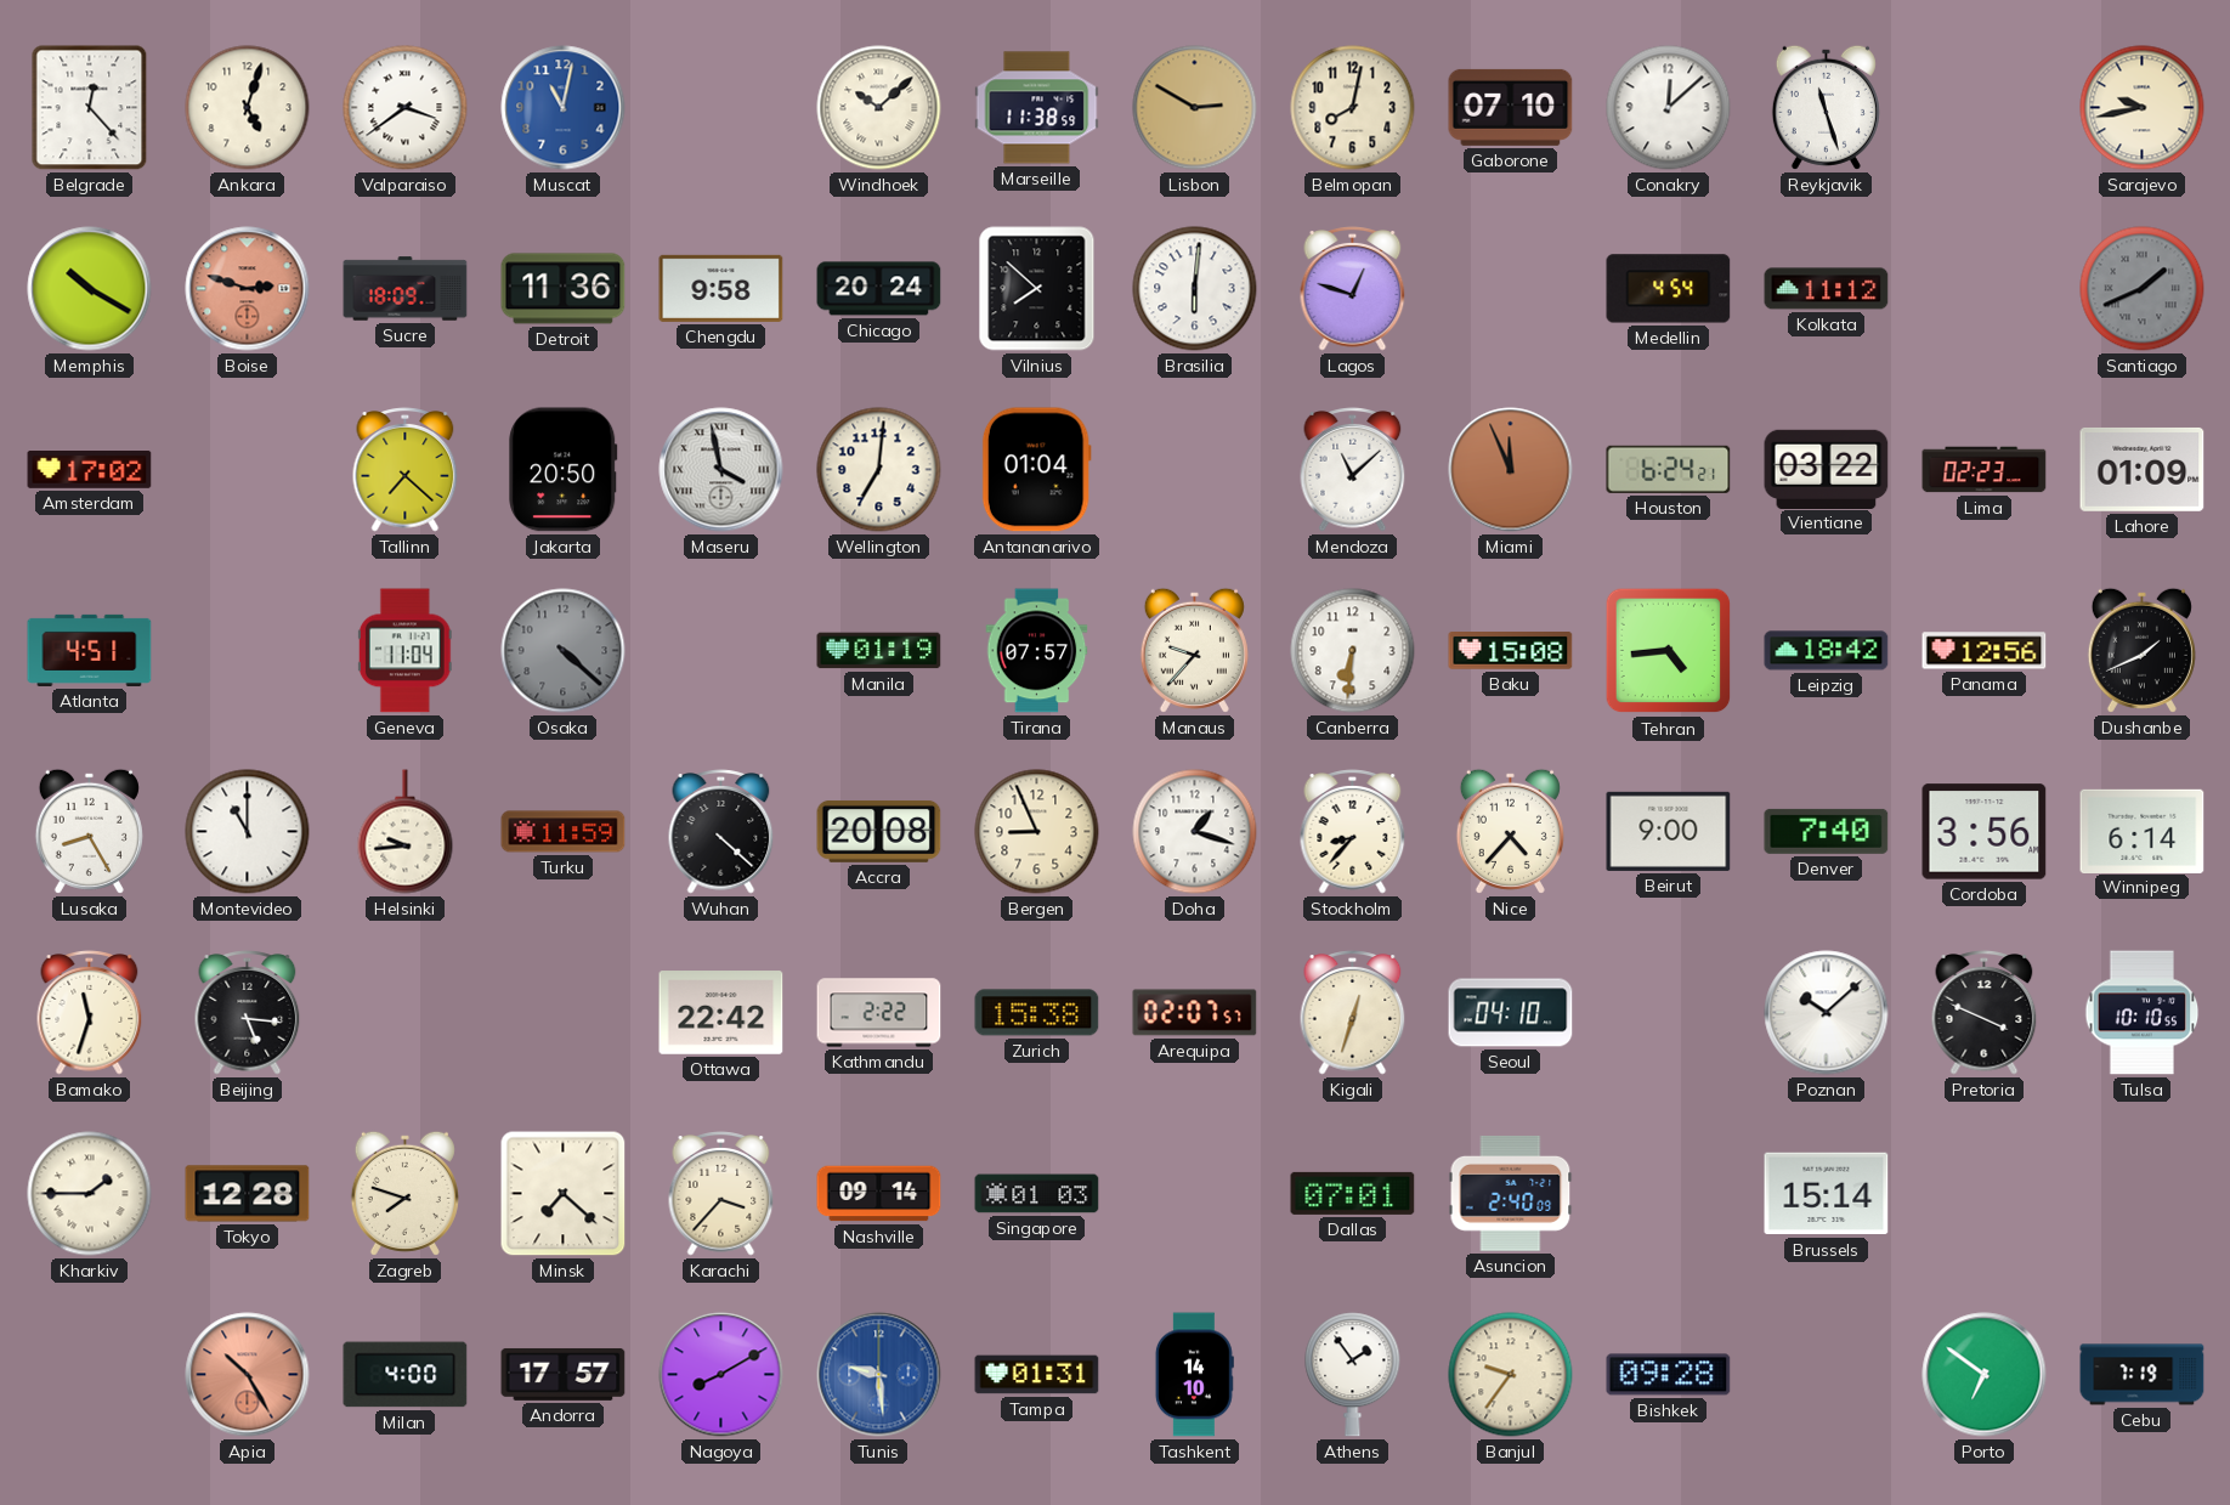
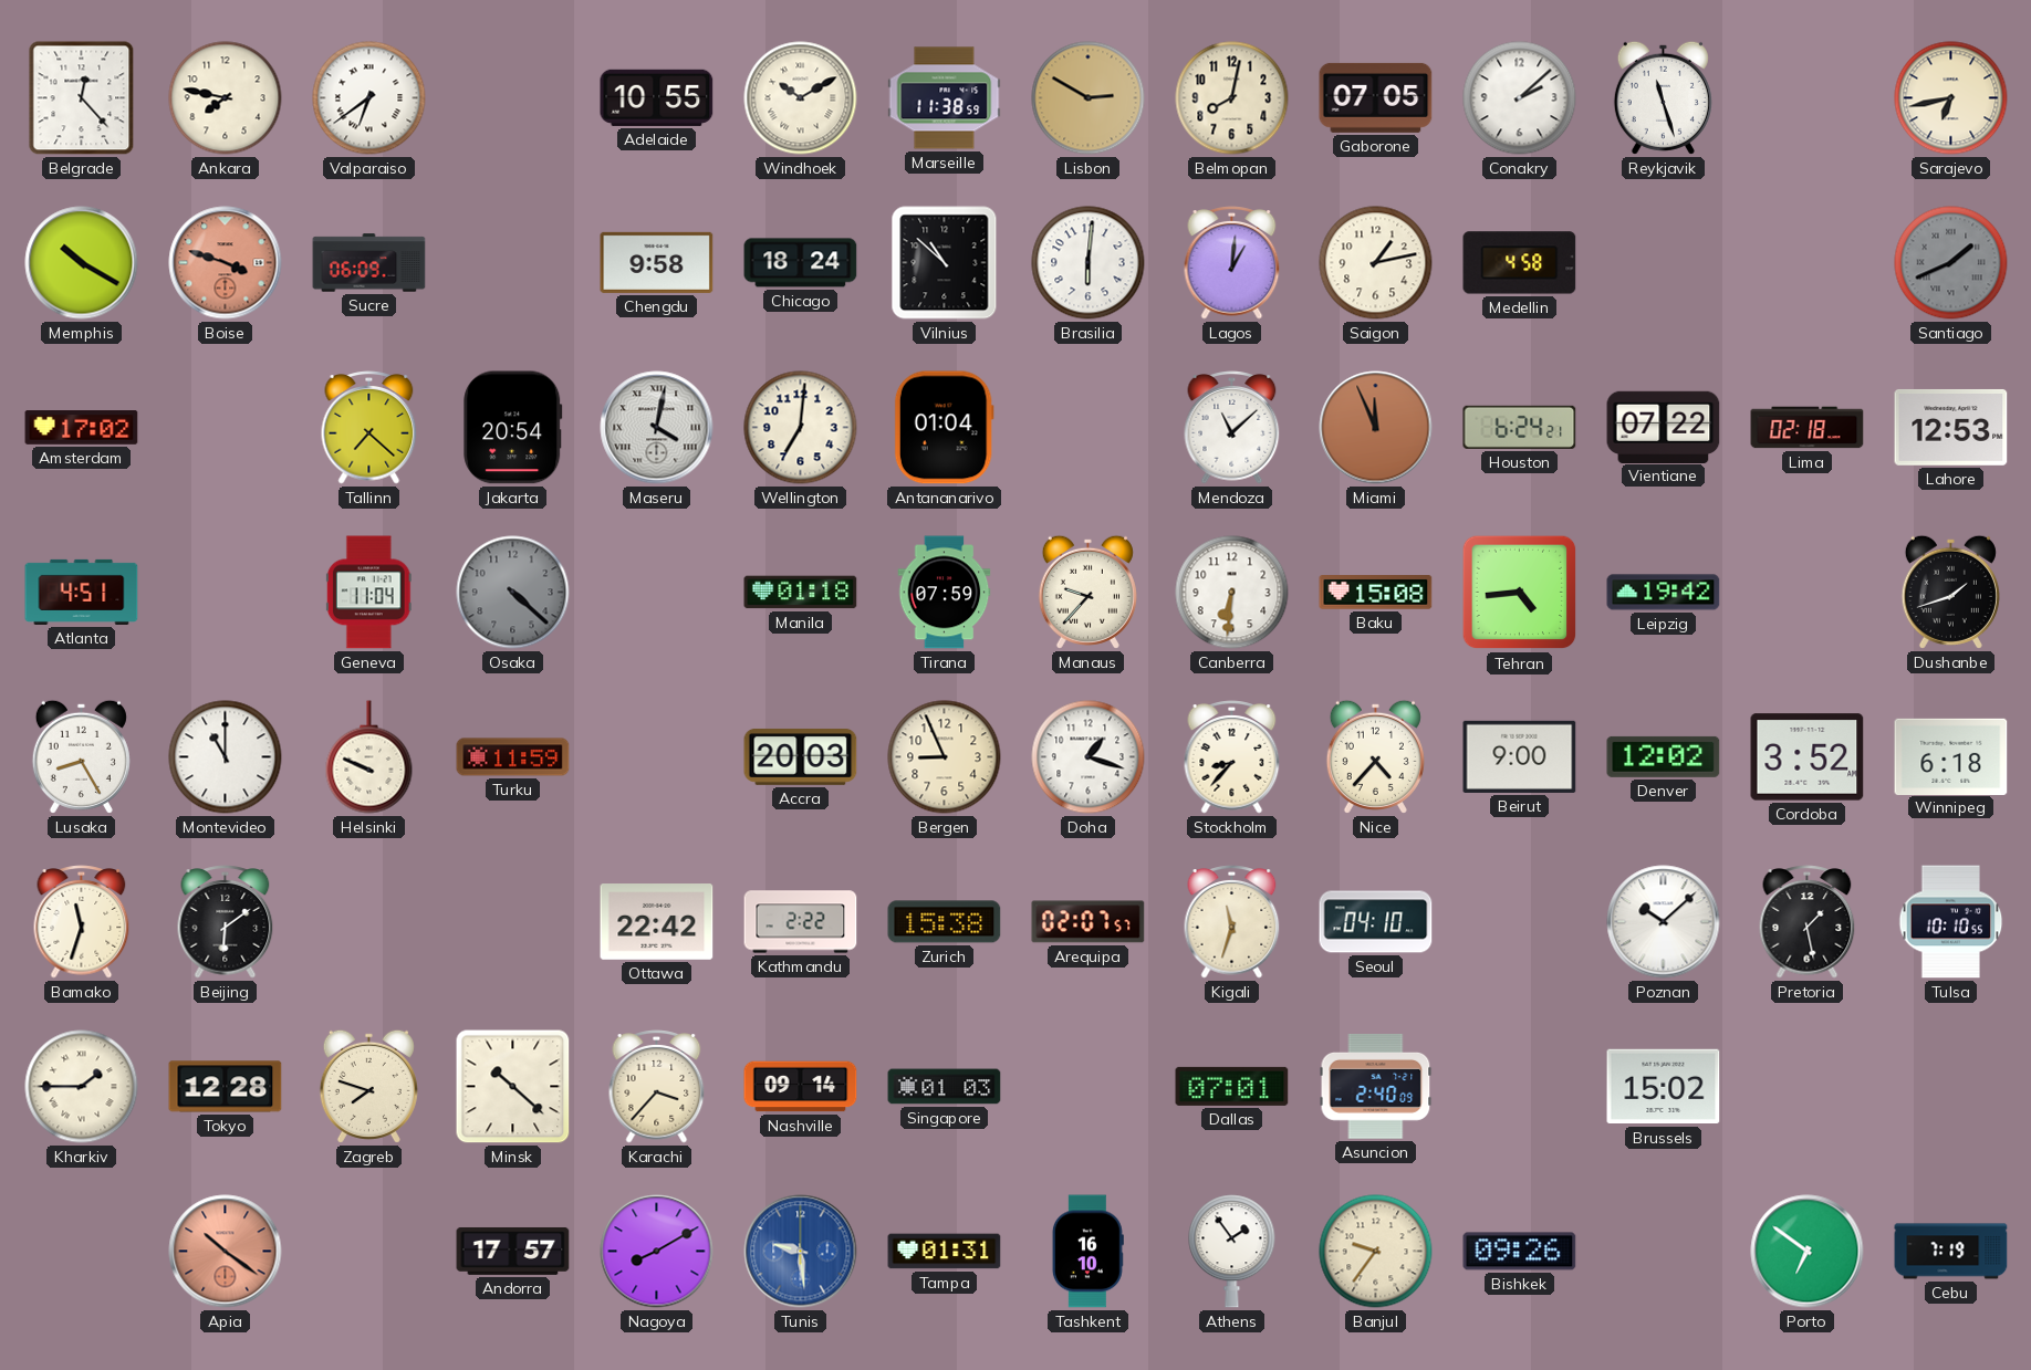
Ankara: 5:03 -> 7:47 (226, 98)
Valparaiso: 3:39 -> 6:39 (369, 98)
Muscat: 11:02 -> none (564, 108)
Adelaide: none -> 10:55 (657, 97)
Windhoek: 10:08 -> 10:10 (801, 98)
Gaborone: 07:10 -> 07:05 (1376, 97)
Conakry: 12:08 -> 2:08 (1520, 98)
Sarajevo: 9:43 -> 6:43 (1951, 98)
Boise: 2:48 -> 3:48 (226, 263)
Sucre: 18:09 -> 06:09 (369, 263)
Detroit: 11:36 -> none (564, 289)
Chicago: 20:24 -> 18:24 (801, 263)
Vilnius: 7:52 -> 10:52 (945, 263)
Lagos: 12:48 -> 1:01 (1232, 263)
Saigon: none -> 1:13 (1376, 263)
Medellin: 4:54 -> 4:58 (1520, 263)
Kolkata: 11:12 -> none (1827, 289)
Jakarta: 20:50 -> 20:54 (513, 428)
Maseru: 3:58 -> 4:02 (657, 428)
Vientiane: 03:22 -> 07:22 (1664, 427)
Lima: 02:23 -> 02:18 (1808, 428)
Lahore: 01:09 -> 12:53 (1951, 427)
Manila: 01:19 -> 01:18 (801, 593)
Tirana: 07:57 -> 07:59 (945, 593)
Leipzig: 18:42 -> 19:42 (1664, 593)
Panama: 12:56 -> none (1985, 651)
Dushanbe: 1:41 -> 1:42 (1950, 592)
Helsinki: 9:44 -> 9:49 (369, 757)
Wuhan: 4:22 -> none (721, 832)
Accra: 20:08 -> 20:03 (801, 756)
Denver: 7:40 -> 12:02 (1664, 756)
Cordoba: 3:56 -> 3:52 (1808, 757)
Winnipeg: 6:14 -> 6:18 (1951, 756)
Beijing: 5:16 -> 6:09 (226, 922)
Kigali: 12:33 -> 11:33 (1232, 922)
Pretoria: 3:49 -> 1:28 (1808, 922)
Minsk: 7:22 -> 10:22 (513, 1087)
Brussels: 15:14 -> 15:02 (1664, 1087)
Apia: 10:25 -> 10:21 (226, 1252)
Milan: 4:00 -> none (406, 1375)
Tashkent: 14:10 -> 16:10 (1087, 1252)
Bishkek: 09:28 -> 09:26 (1520, 1252)
